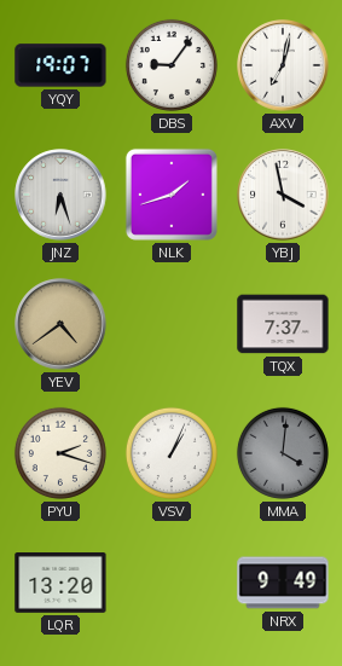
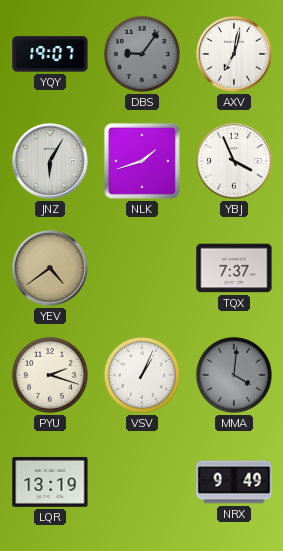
DBS dial: white -> grey (142, 54)
JNZ: 6:27 -> 6:05 (50, 161)
YBJ: 3:58 -> 3:56 (234, 161)
LQR: 13:20 -> 13:19 (50, 483)
